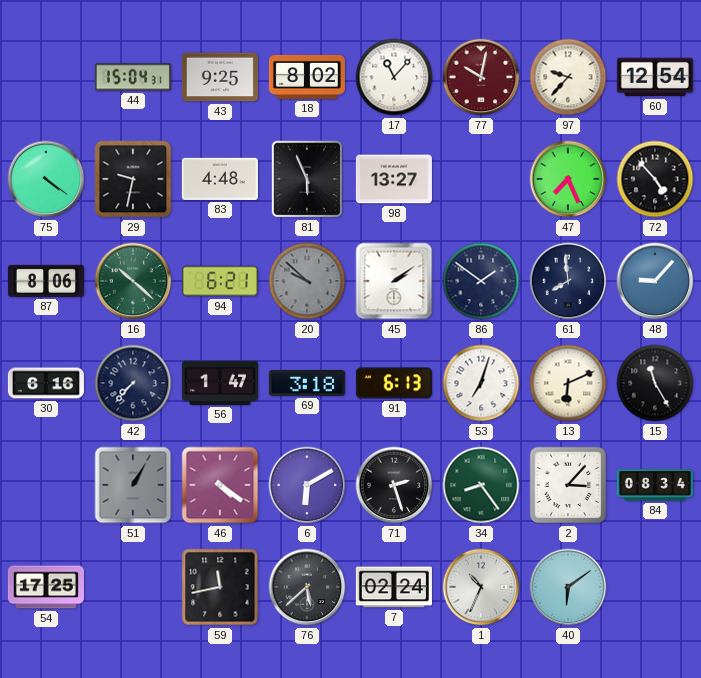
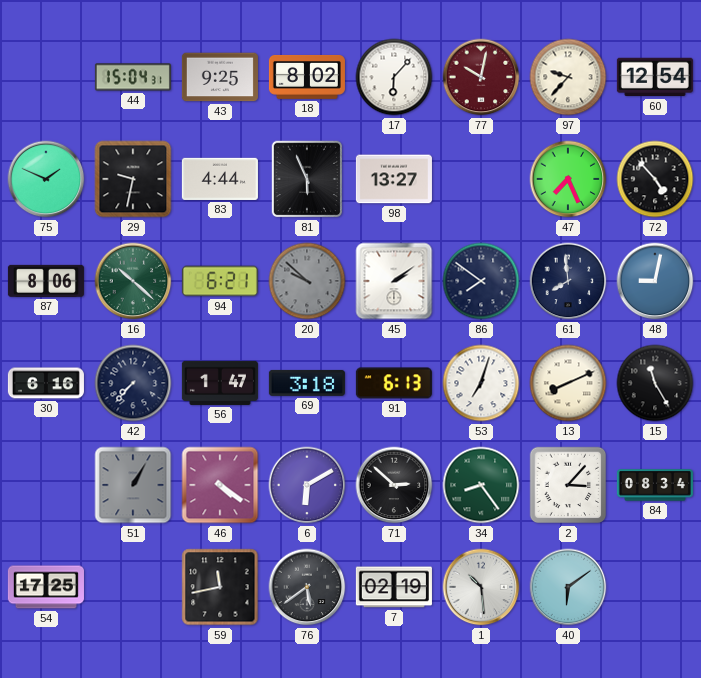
17: 11:07 -> 6:07 (394, 77)
75: 4:21 -> 1:49 (46, 179)
83: 4:48 -> 4:44 (220, 179)
86: 1:51 -> 7:51 (481, 281)
48: 9:07 -> 9:02 (655, 281)
13: 6:11 -> 8:11 (568, 383)
71: 2:27 -> 2:52 (394, 485)
76: 5:38 -> 5:39 (307, 587)
7: 02:24 -> 02:19 (394, 587)
1: 10:34 -> 10:29 (481, 587)
